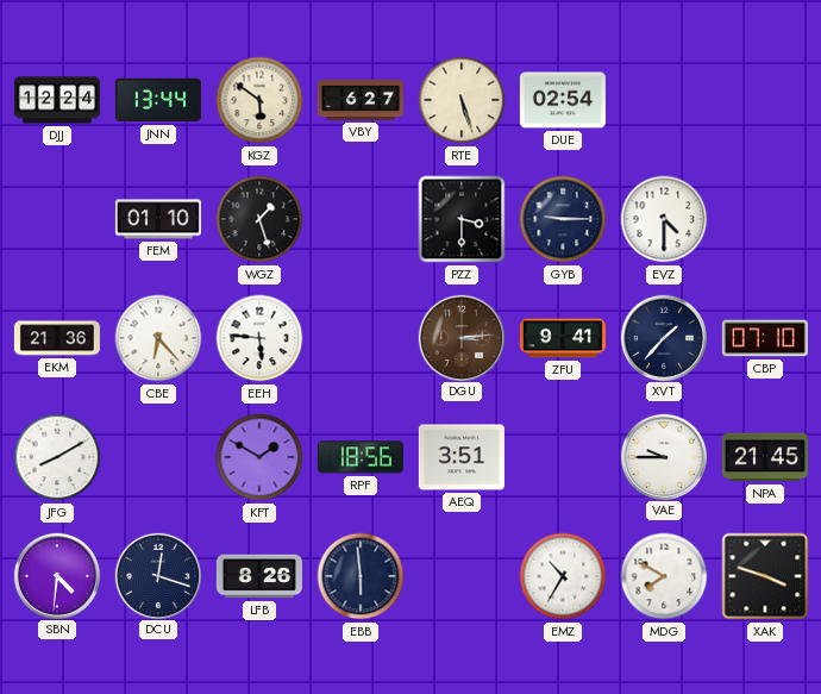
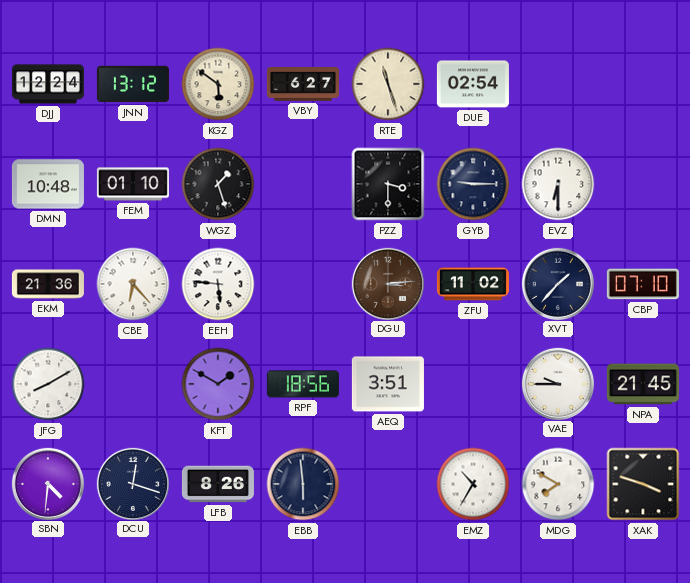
JNN: 13:44 -> 13:12 (133, 84)
RTE: 5:27 -> 11:27 (388, 84)
DMN: none -> 10:48 (48, 184)
EVZ: 4:30 -> 6:30 (558, 184)
ZFU: 9:41 -> 11:02 (473, 284)
